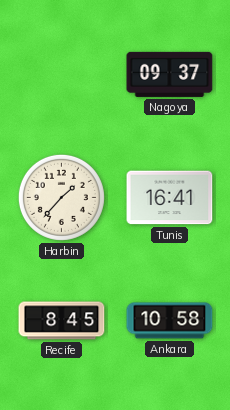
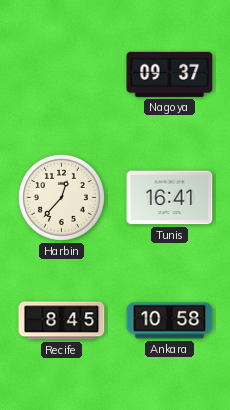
Harbin: 1:37 -> 12:37 (61, 197)
